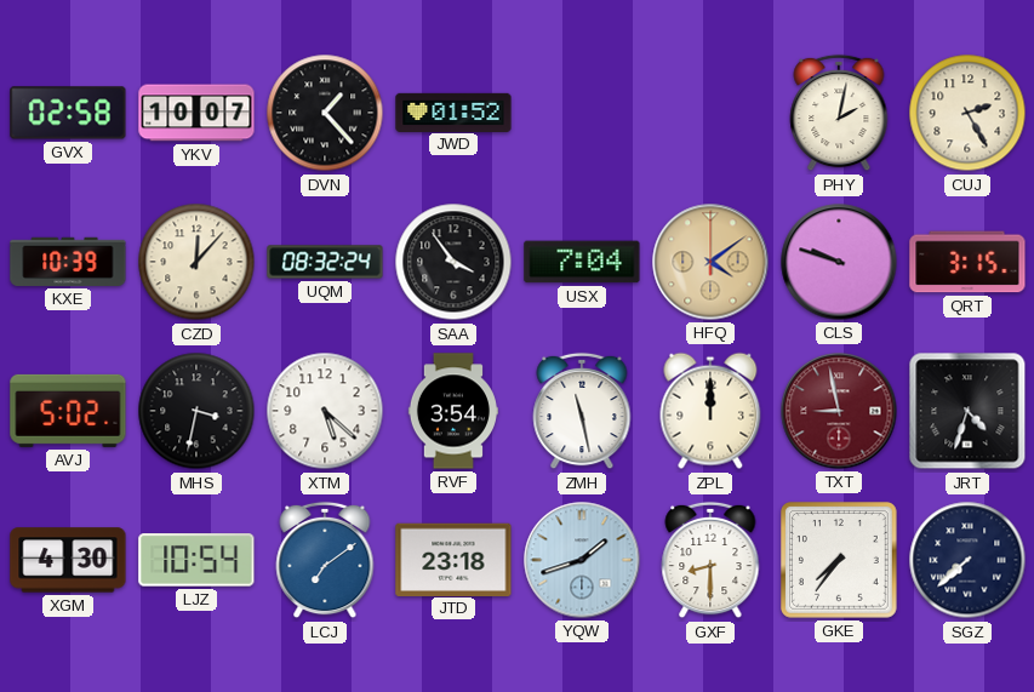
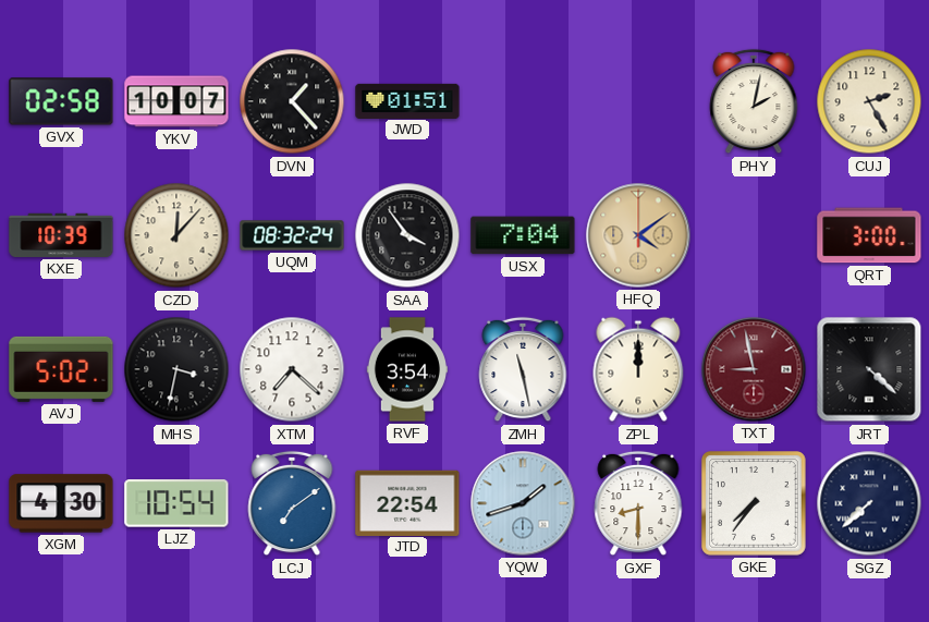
JWD: 01:52 -> 01:51 (407, 100)
CLS: 9:48 -> none (839, 262)
QRT: 3:15 -> 3:00 (869, 235)
XTM: 5:22 -> 7:22 (292, 369)
JRT: 4:33 -> 4:22 (869, 369)
JTD: 23:18 -> 22:54 (407, 502)
